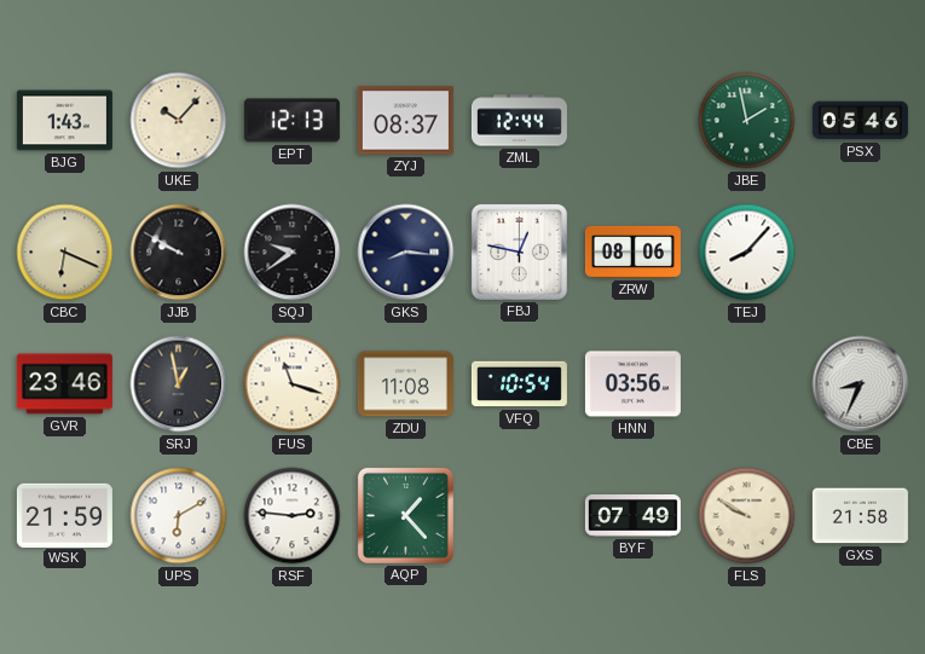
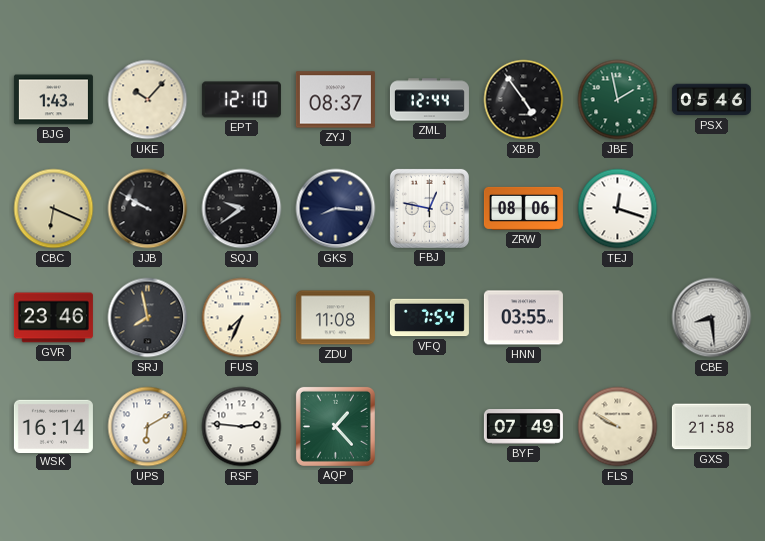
EPT: 12:13 -> 12:10 (241, 100)
XBB: none -> 4:54 (524, 100)
TEJ: 8:07 -> 12:18 (618, 209)
SRJ: 12:58 -> 7:58 (148, 318)
FUS: 11:18 -> 7:34 (242, 318)
VFQ: 10:54 -> 7:54 (429, 318)
HNN: 03:56 -> 03:55 (523, 318)
CBE: 8:34 -> 8:29 (712, 318)
WSK: 21:59 -> 16:14 (53, 426)
